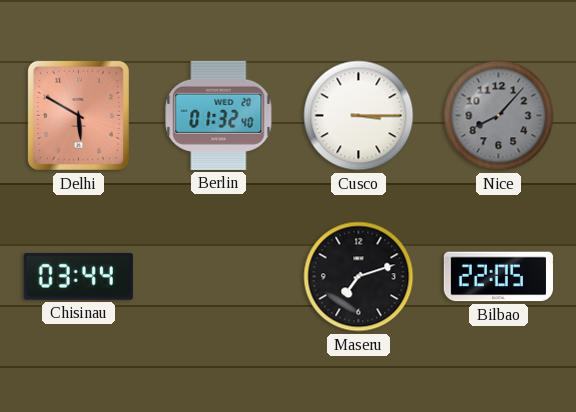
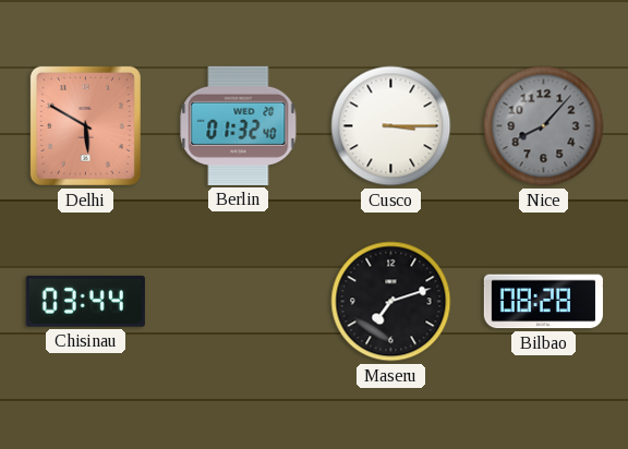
Bilbao: 22:05 -> 08:28 (543, 302)
